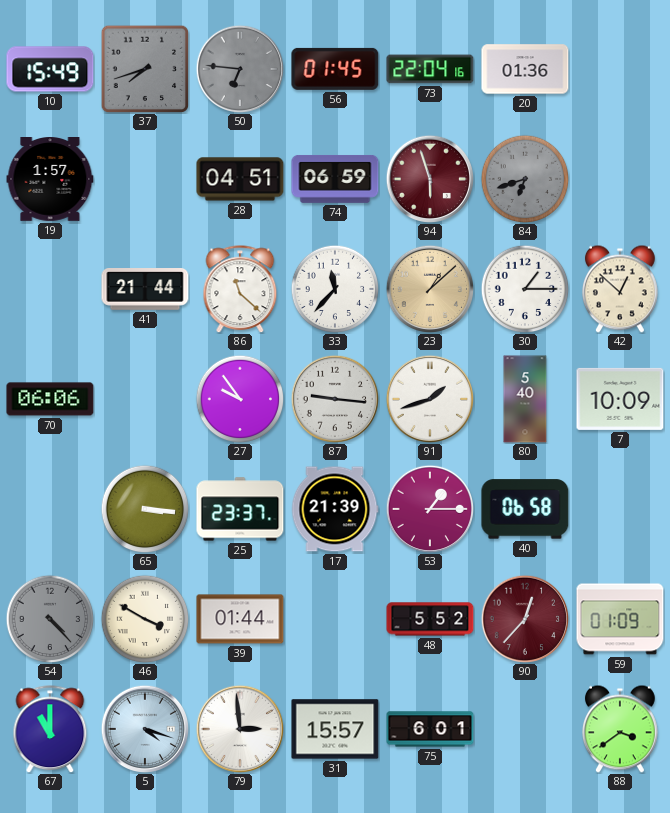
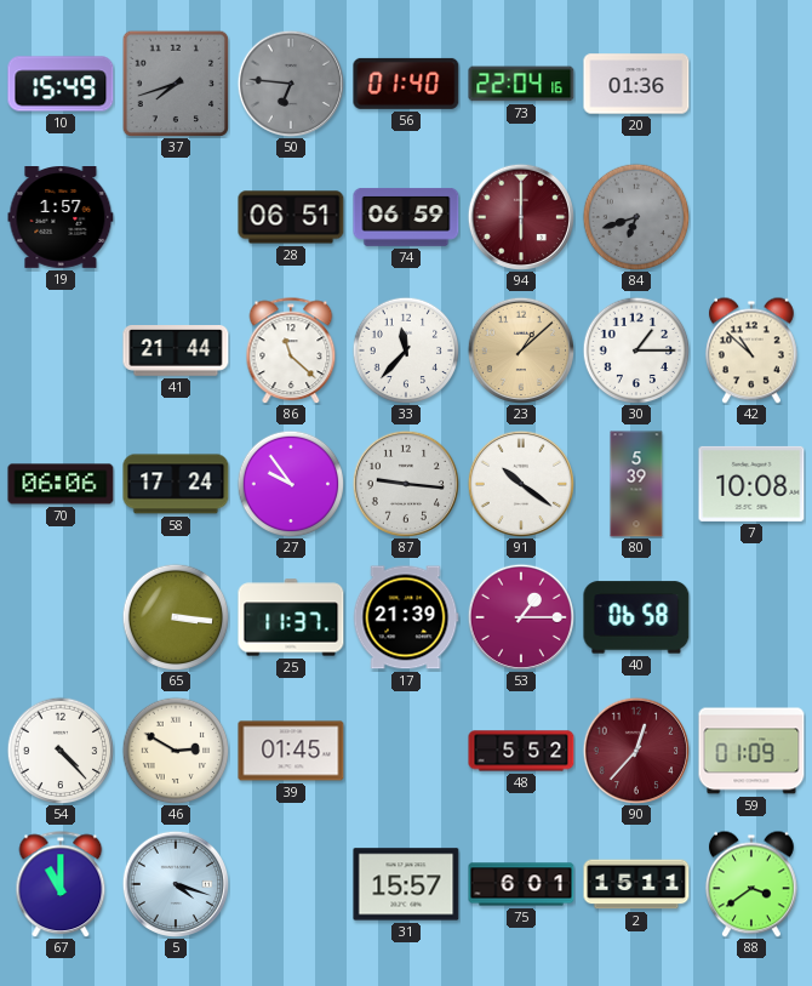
56: 01:45 -> 01:40 (406, 84)
28: 04:51 -> 06:51 (291, 217)
94: 5:57 -> 6:00 (520, 216)
42: 12:52 -> 10:52 (751, 350)
58: none -> 17:24 (176, 484)
91: 1:42 -> 10:21 (520, 483)
80: 5:40 -> 5:39 (636, 484)
7: 10:09 -> 10:08 (751, 484)
25: 23:37 -> 11:37 (291, 617)
54 dial: grey -> white (61, 751)
46: 3:50 -> 2:50 (176, 751)
39: 01:44 -> 01:45 (291, 751)
79: 2:59 -> none (239, 728)
2: none -> 15:11 (636, 884)
